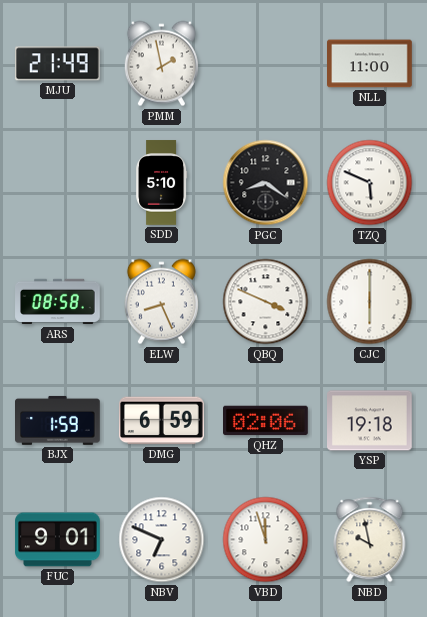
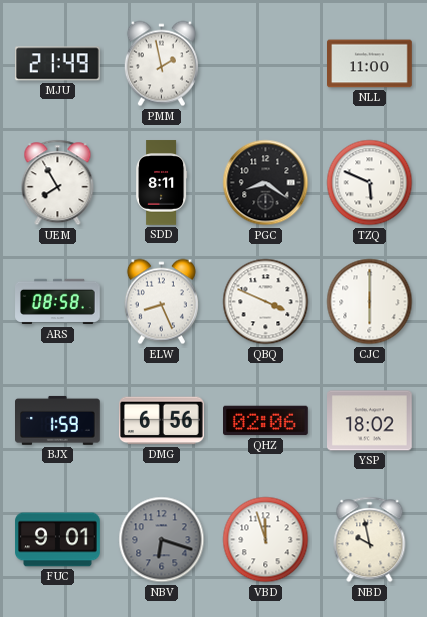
UEM: none -> 7:55 (58, 183)
SDD: 5:10 -> 8:11 (162, 183)
DMG: 6:59 -> 6:56 (162, 421)
YSP: 19:18 -> 18:02 (370, 421)
NBV: 6:49 -> 6:18 (162, 540)
NBV dial: white -> grey (162, 540)
